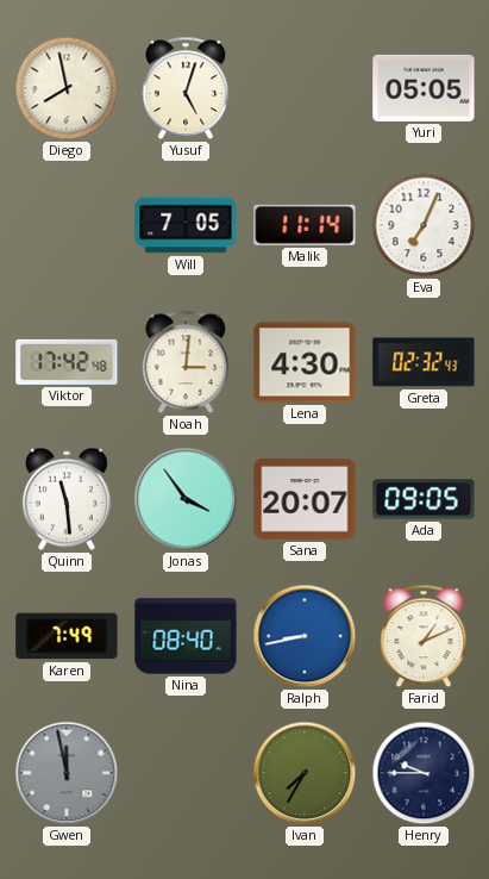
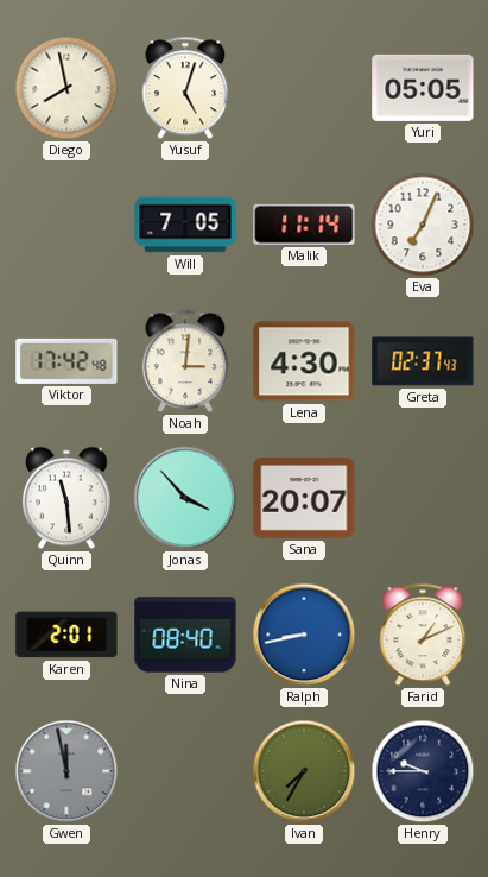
Greta: 02:32 -> 02:37 (423, 361)
Jonas: 3:54 -> 3:53 (185, 498)
Ada: 09:05 -> none (424, 499)
Karen: 7:49 -> 2:01 (66, 635)
